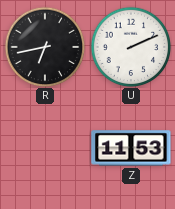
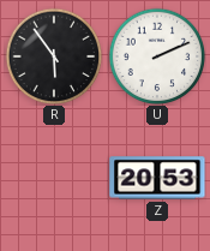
R: 6:43 -> 5:54 (54, 56)
Z: 11:53 -> 20:53 (157, 178)
